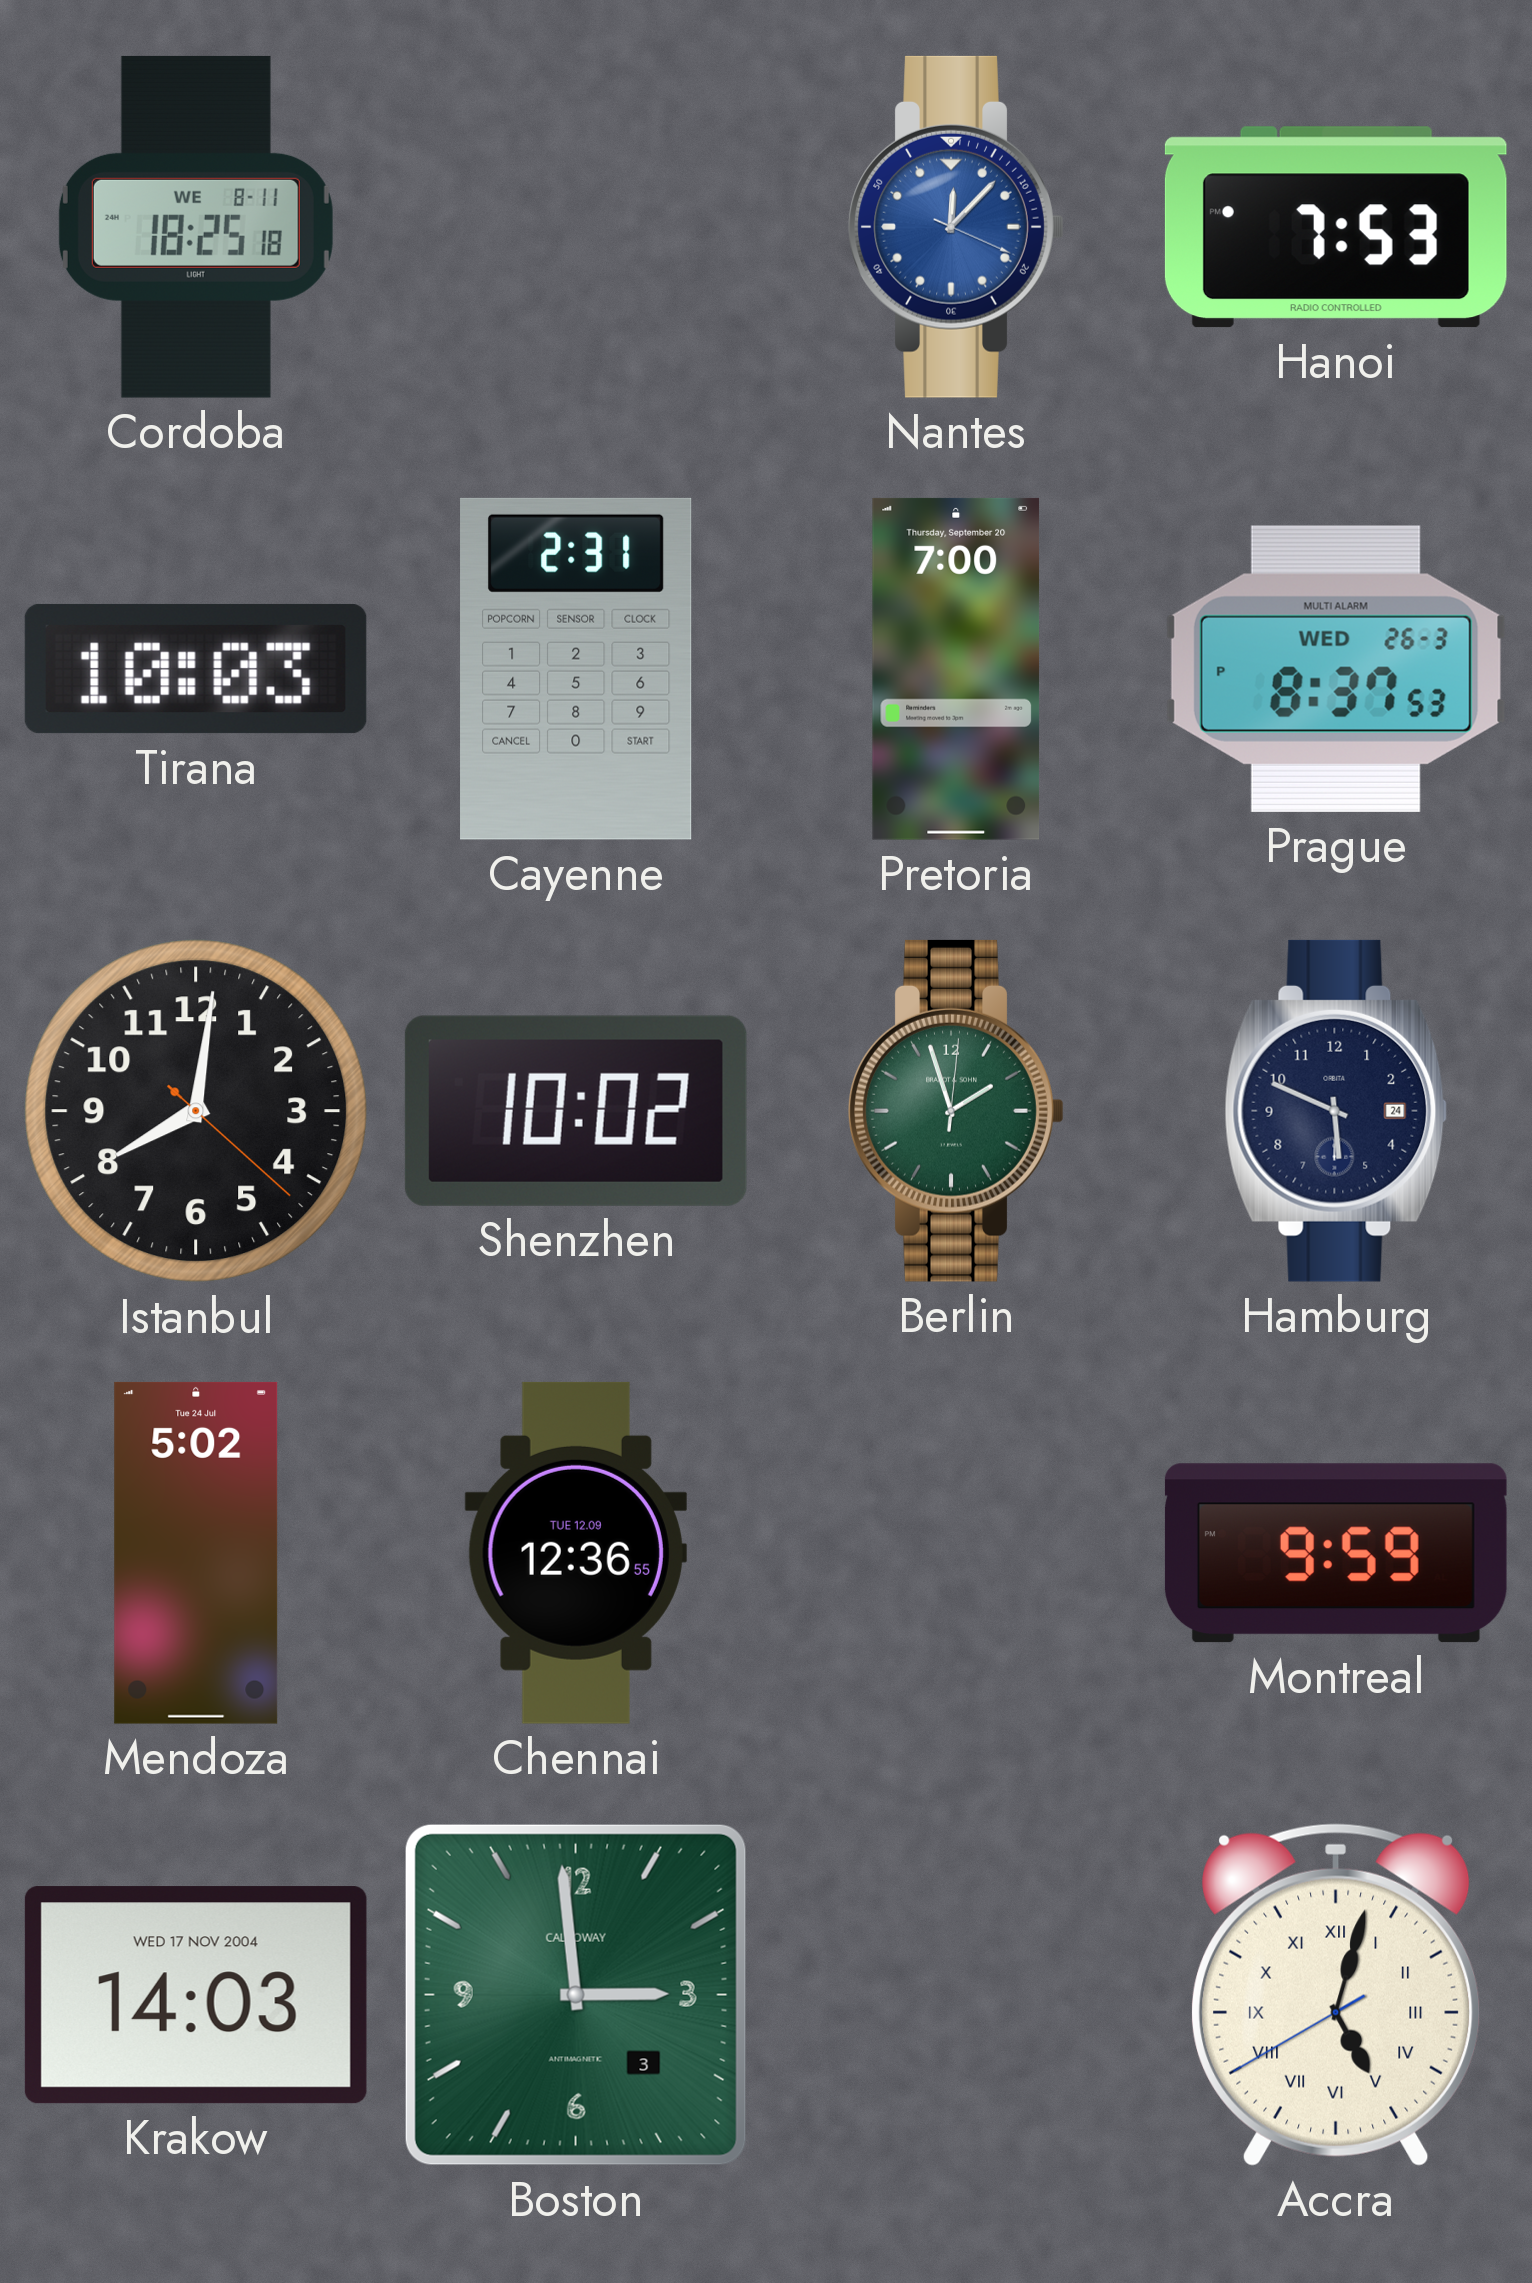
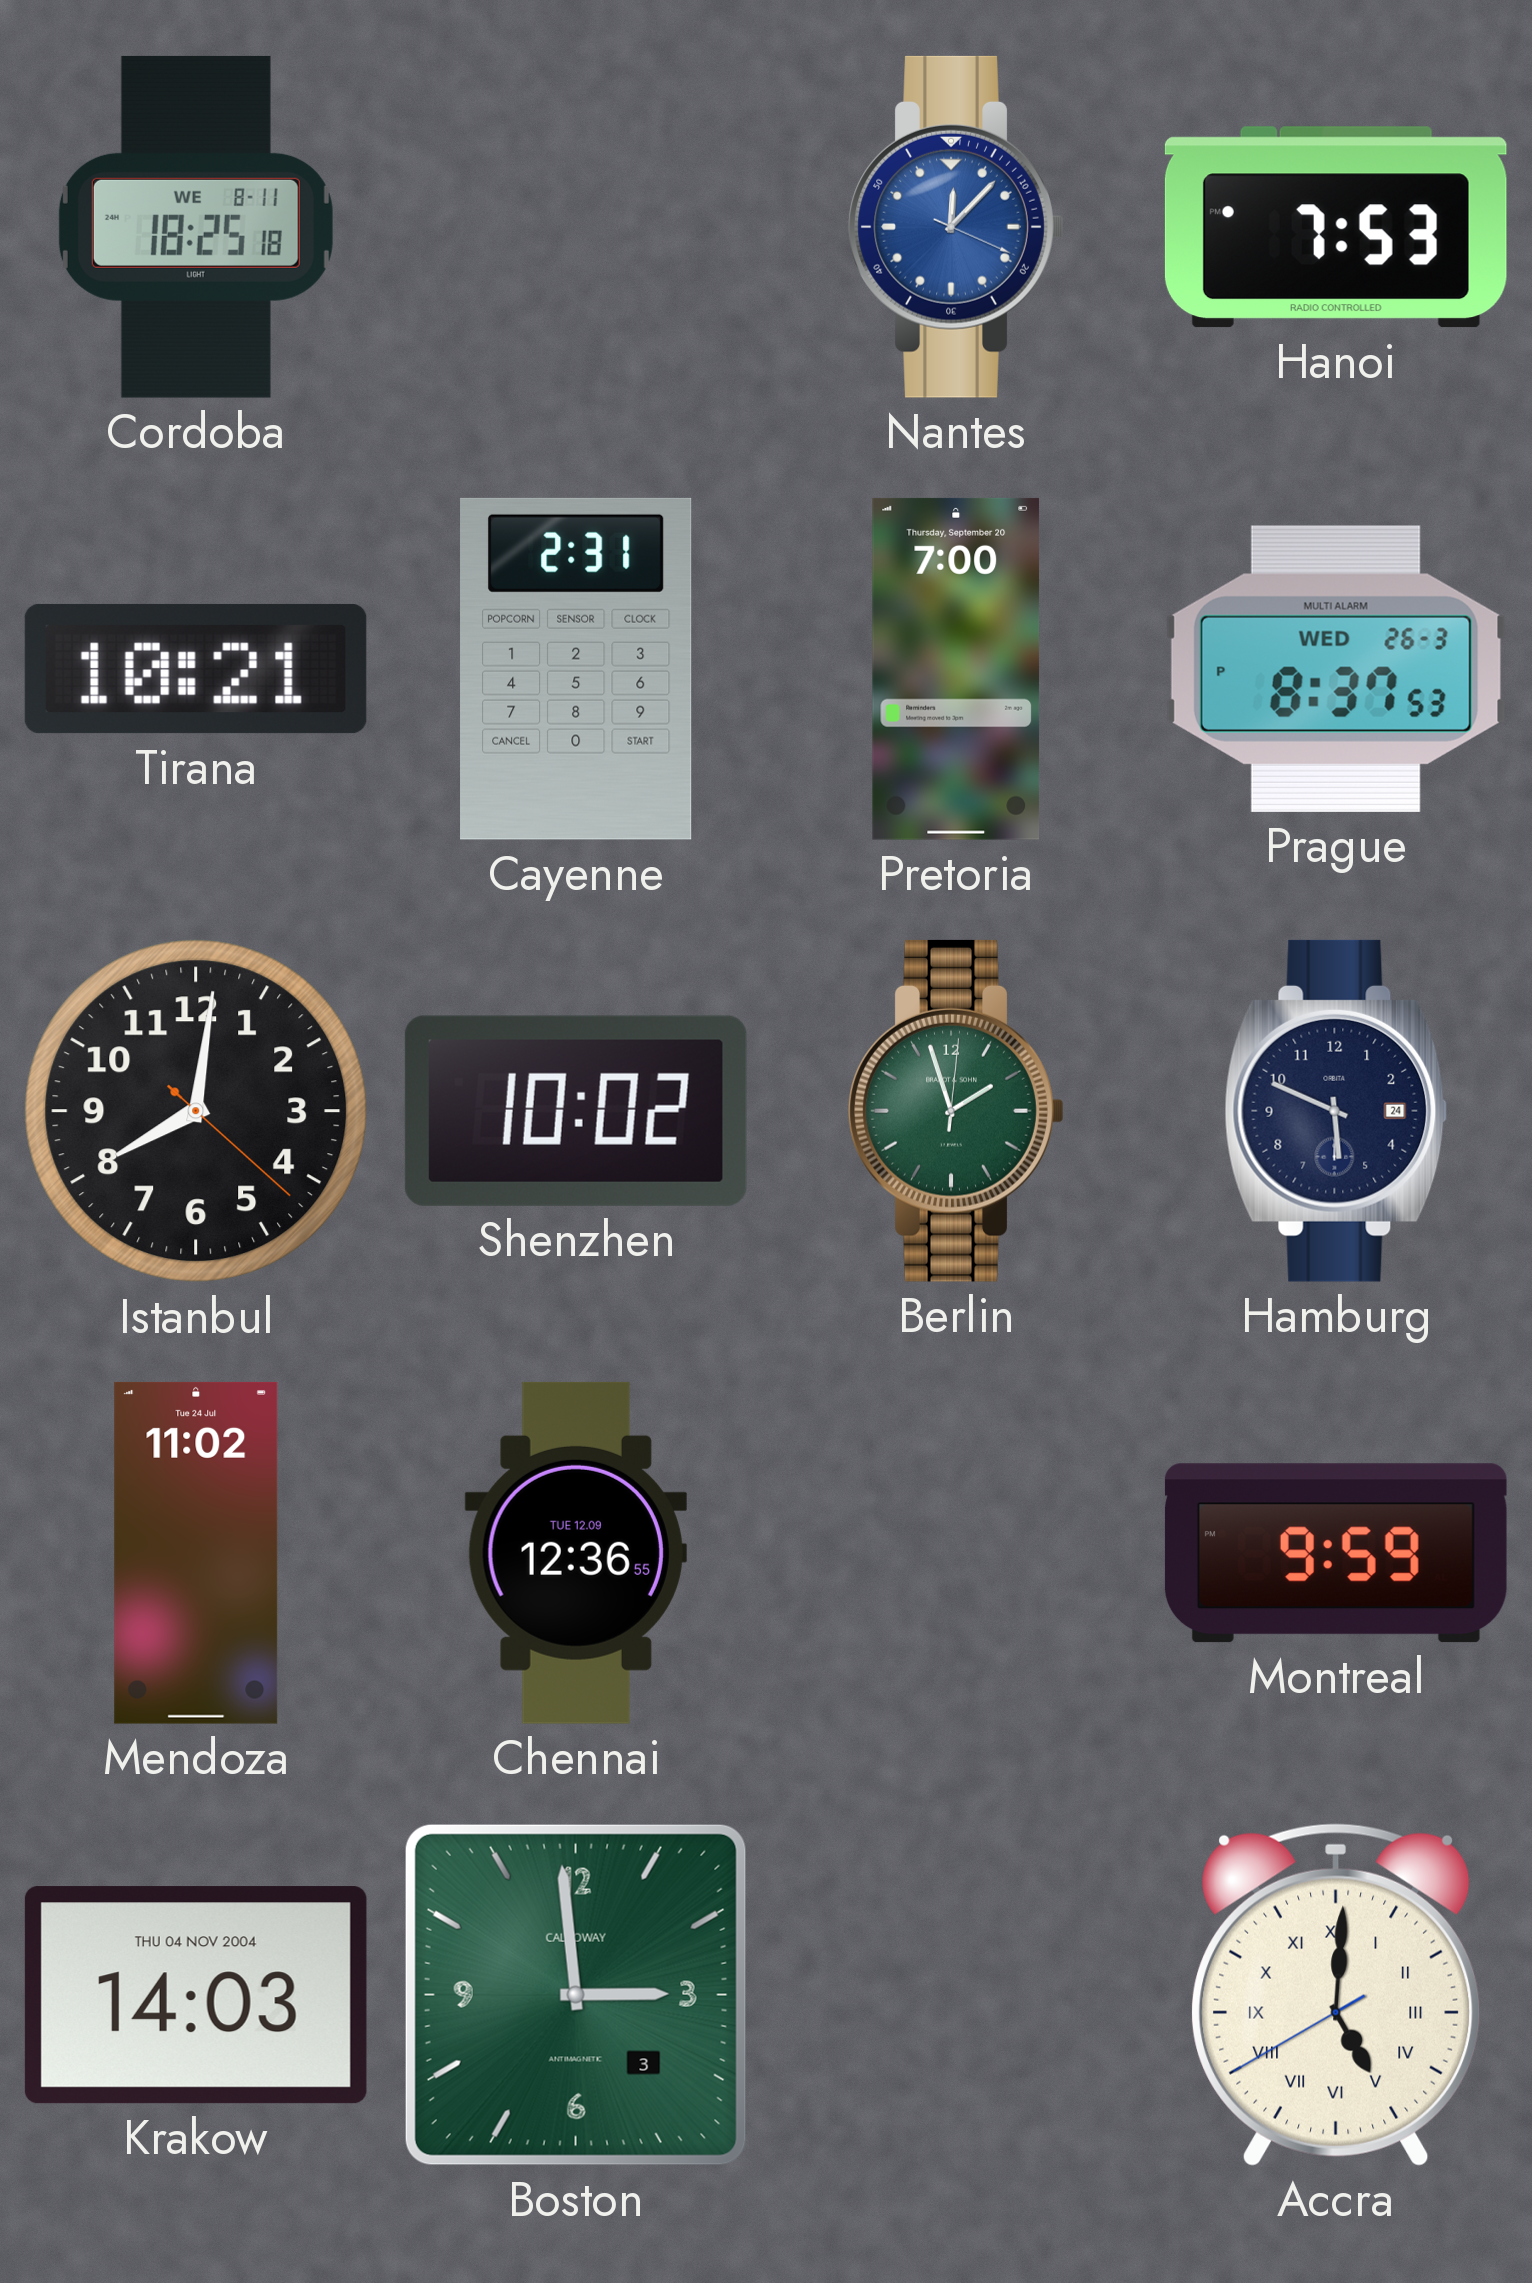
Tirana: 10:03 -> 10:21 (196, 669)
Mendoza: 5:02 -> 11:02 (196, 1553)
Krakow date: WED 17 NOV 2004 -> THU 04 NOV 2004 (196, 1995)
Accra: 5:02 -> 5:00 (1336, 1995)
